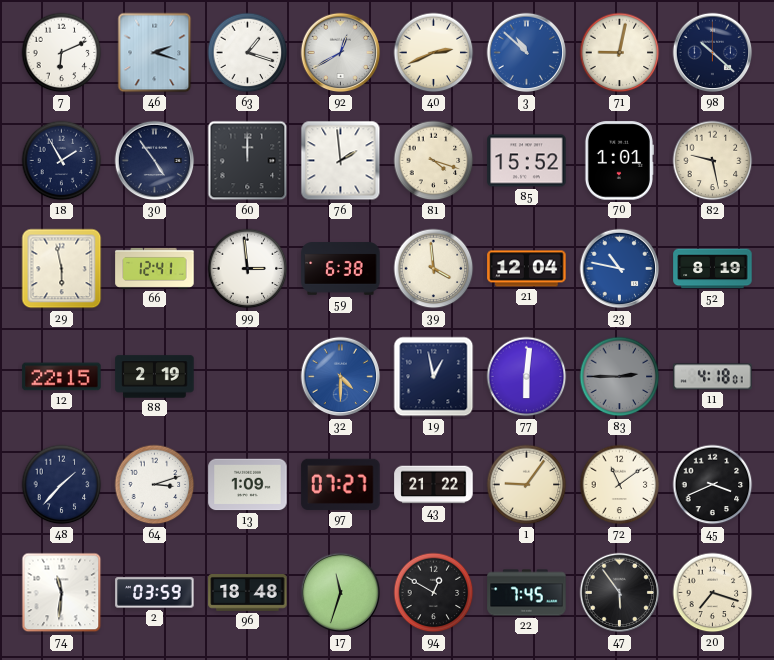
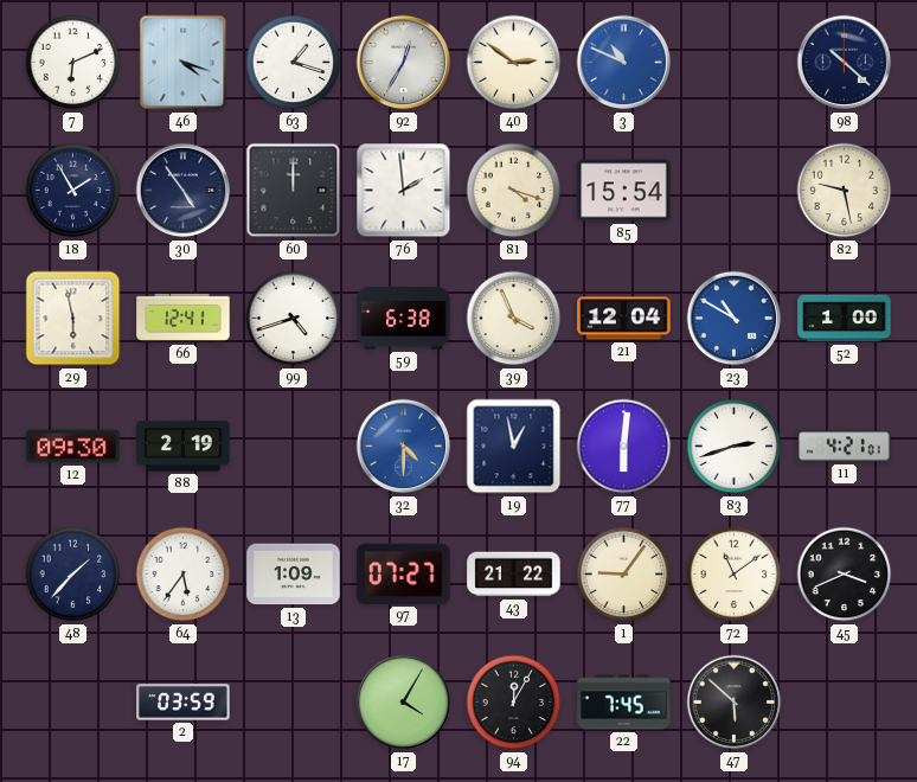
46: 2:18 -> 4:18 (184, 63)
92: 12:40 -> 12:35 (404, 63)
40: 2:41 -> 2:51 (514, 63)
3: 10:52 -> 10:49 (624, 63)
71: 9:02 -> none (620, 53)
85: 15:52 -> 15:54 (624, 191)
70: 1:01 -> none (619, 161)
99: 2:59 -> 4:42 (294, 319)
39: 3:59 -> 3:56 (514, 319)
23: 10:47 -> 10:50 (735, 319)
52: 8:19 -> 1:00 (845, 319)
12: 22:15 -> 09:30 (73, 447)
83: 2:45 -> 2:42 (735, 447)
83 dial: grey -> white (735, 447)
11: 4:18 -> 4:21 (845, 447)
64: 3:12 -> 5:36 (184, 575)
74: 11:31 -> none (62, 593)
96: 18:48 -> none (248, 593)
17: 11:33 -> 4:05 (404, 703)
94: 12:50 -> 12:05 (514, 703)
47: 5:54 -> 5:52 (735, 703)
20: 7:18 -> none (713, 593)
